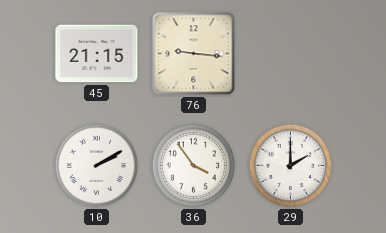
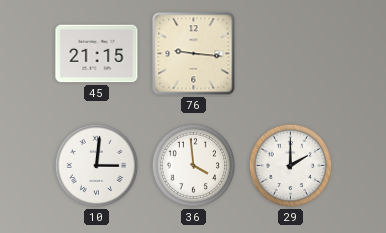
10: 2:10 -> 3:01 (97, 166)
36: 3:54 -> 3:59 (194, 166)
